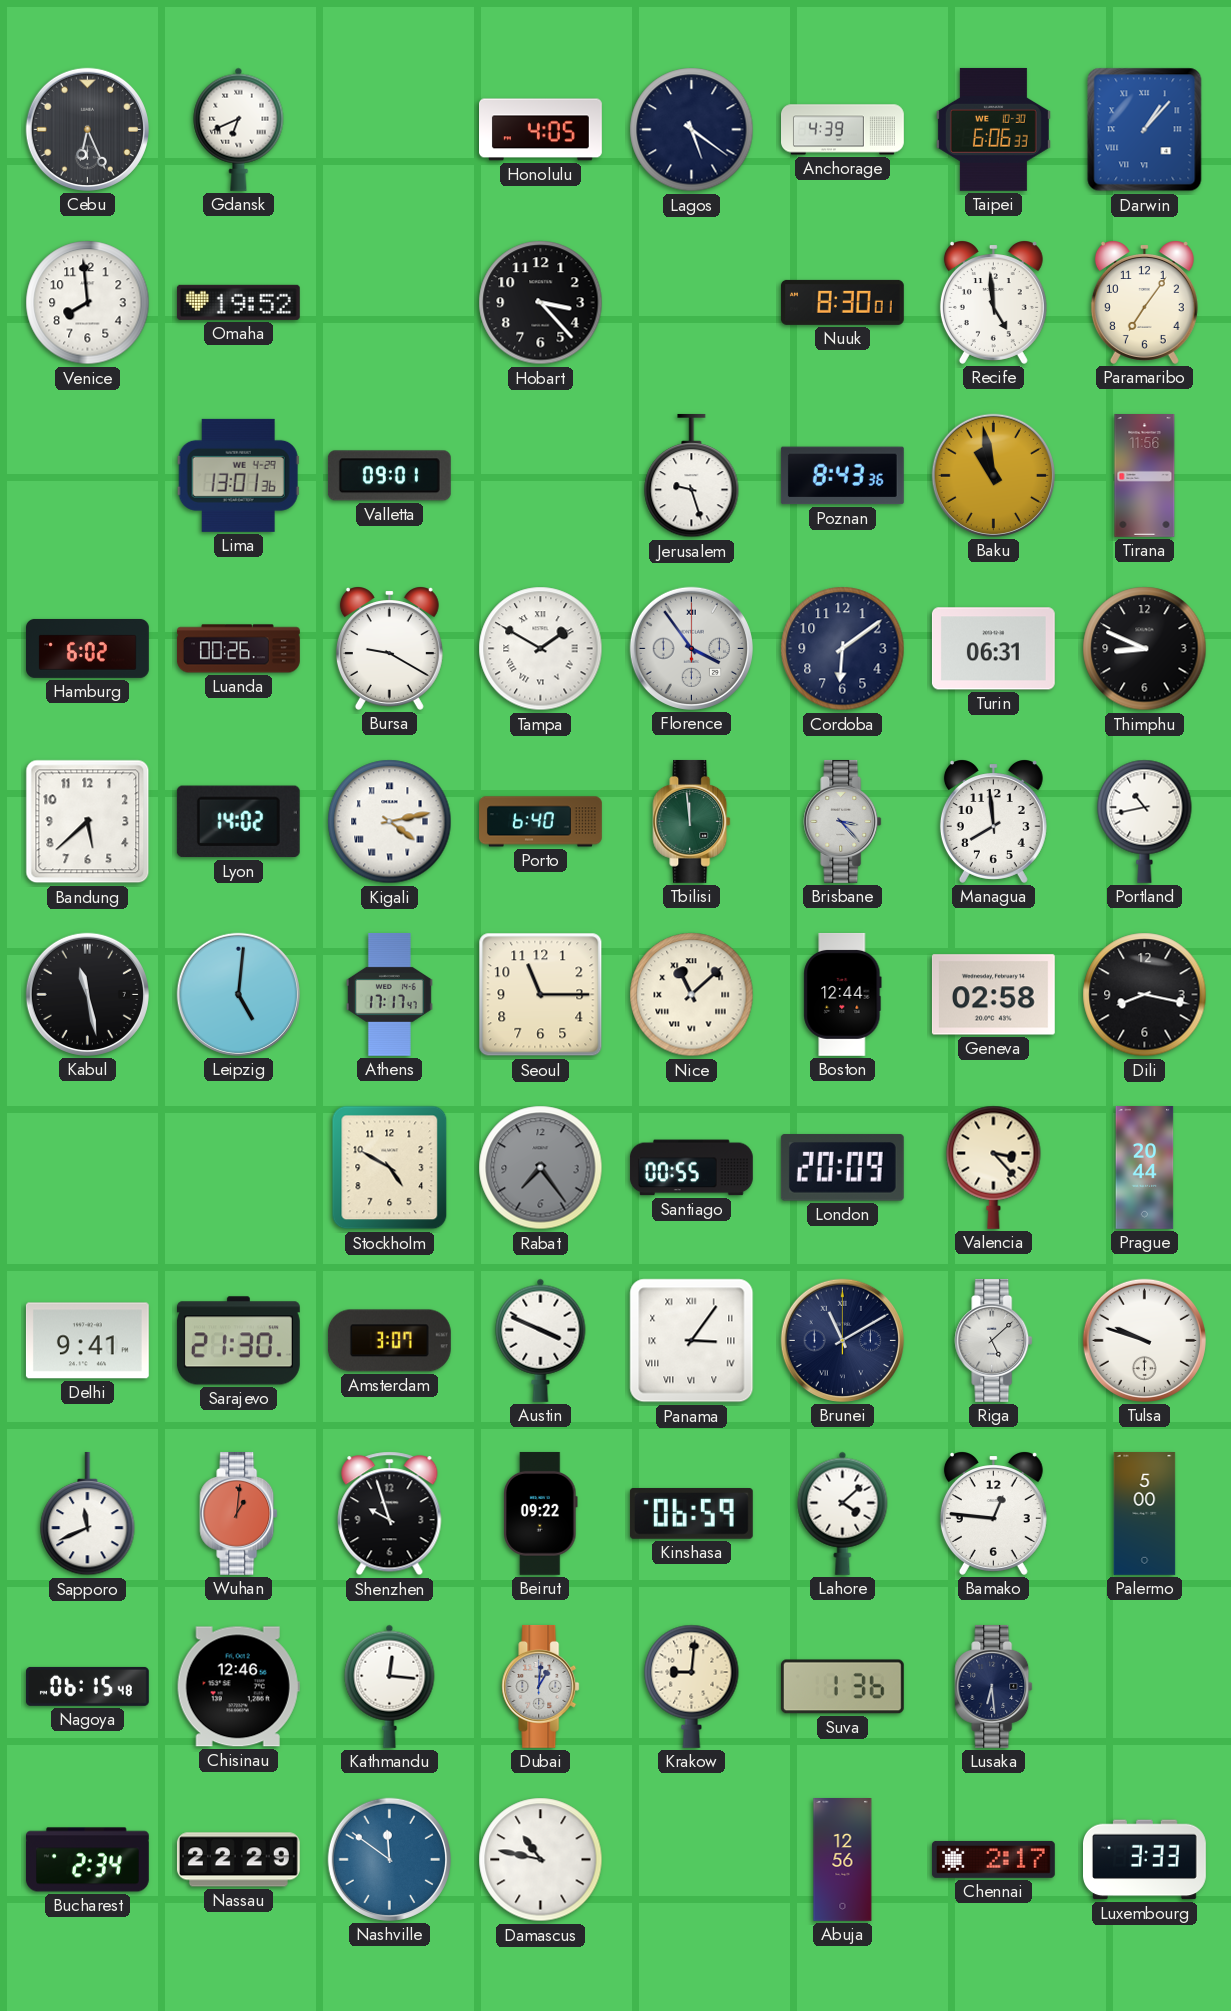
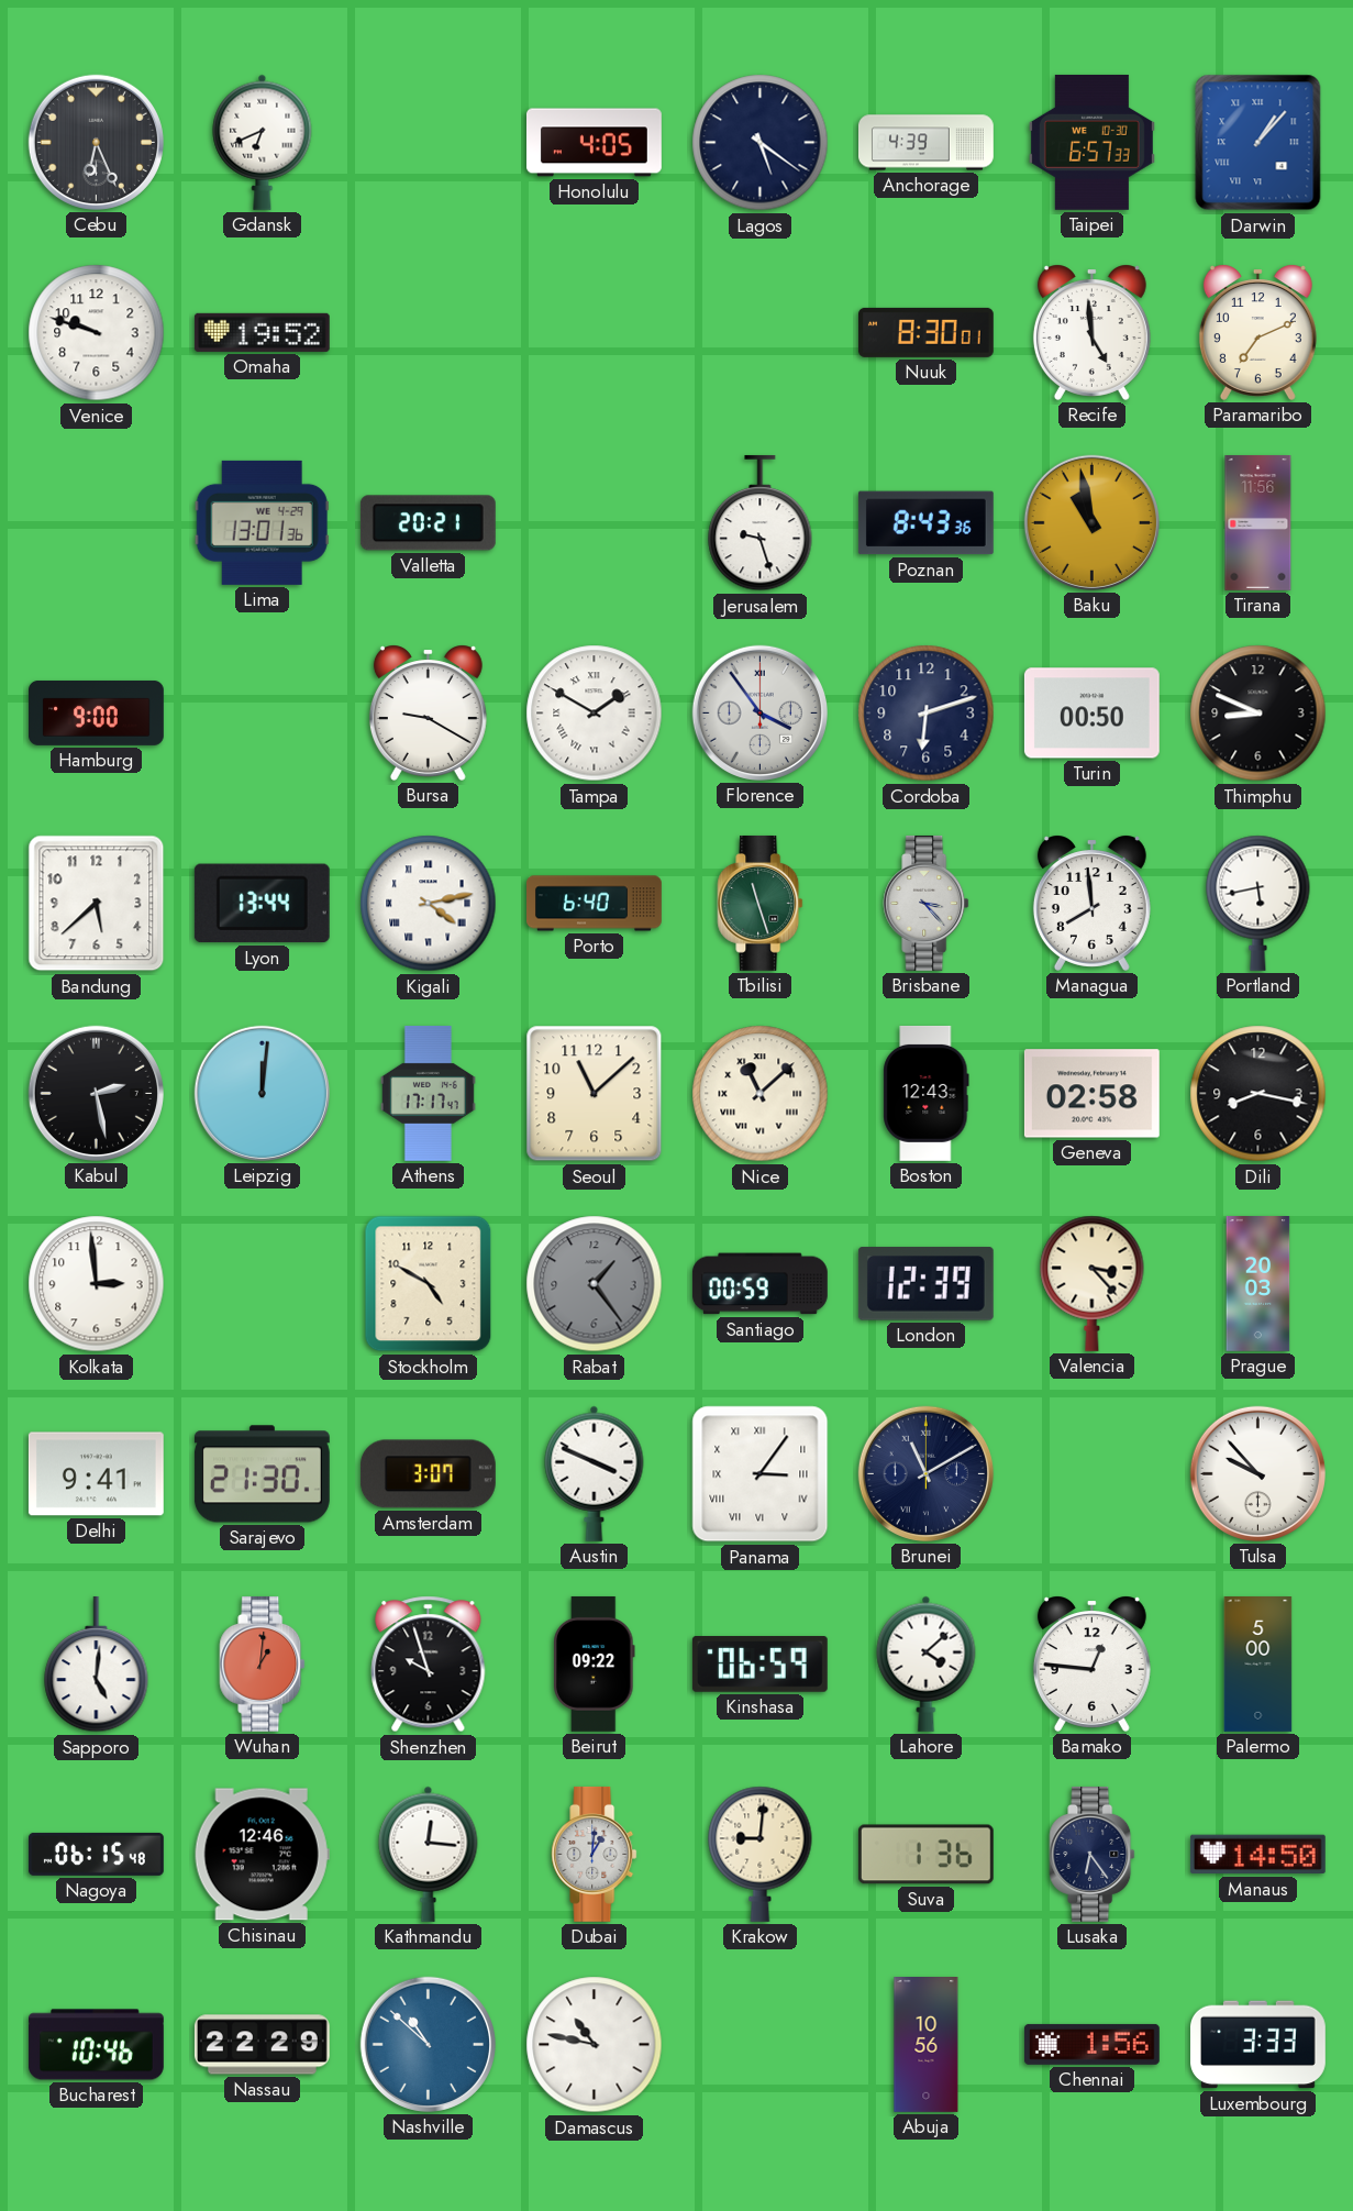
Taipei: 6:06 -> 6:57 (1091, 142)
Venice: 7:59 -> 9:48 (97, 333)
Hobart: 3:23 -> none (541, 303)
Paramaribo: 7:06 -> 7:11 (1257, 332)
Valletta: 09:01 -> 20:21 (428, 523)
Hamburg: 6:02 -> 9:00 (97, 712)
Luanda: 00:26 -> none (238, 649)
Cordoba: 6:09 -> 6:12 (927, 714)
Turin: 06:31 -> 00:50 (1091, 714)
Lyon: 14:02 -> 13:44 (262, 904)
Tbilisi: 11:59 -> 11:27 (761, 903)
Portland: 10:43 -> 5:43 (1258, 903)
Kabul: 11:28 -> 2:28 (96, 1093)
Leipzig: 5:01 -> 12:01 (262, 1093)
Seoul: 11:15 -> 11:08 (595, 1094)
Boston: 12:44 -> 12:43 (927, 1093)
Kolkata: none -> 2:59 (97, 1284)
Rabat: 7:24 -> 1:24 (595, 1284)
Santiago: 00:55 -> 00:59 (759, 1284)
London: 20:09 -> 12:39 (925, 1284)
Prague: 20:44 -> 20:03 (1258, 1284)
Riga: 5:08 -> none (994, 1340)
Tulsa: 9:48 -> 9:53 (1257, 1473)
Sapporo: 11:41 -> 5:01 (97, 1665)
Lusaka: 6:29 -> 6:24 (1093, 1854)
Manaus: none -> 14:50 (1257, 1855)
Bucharest: 2:34 -> 10:46 (96, 2045)
Nashville: 11:51 -> 10:52 (428, 2044)
Abuja: 12:56 -> 10:56 (927, 2045)
Chennai: 2:17 -> 1:56 (1091, 2044)
